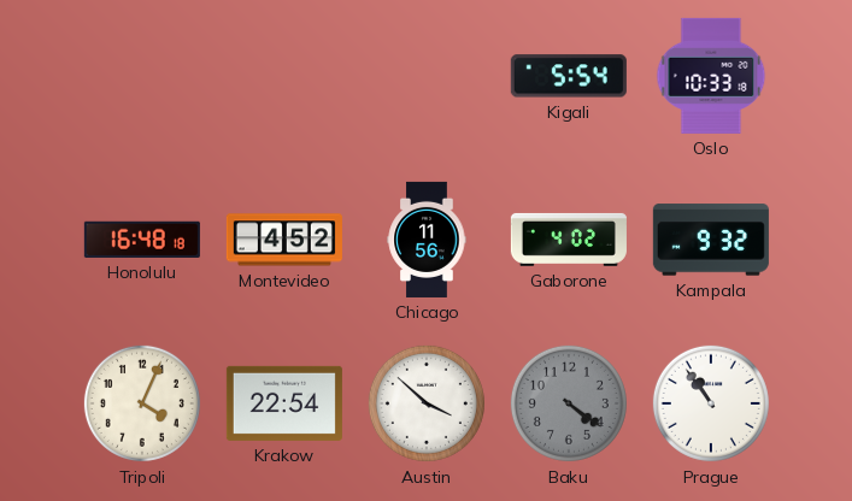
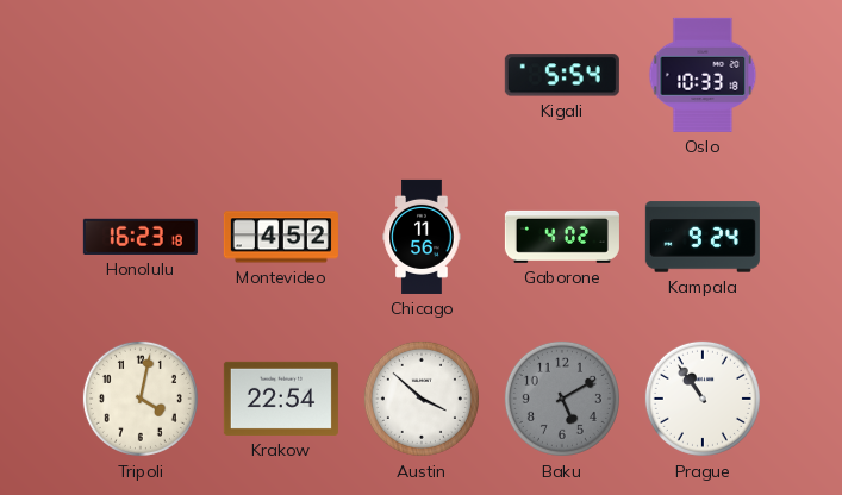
Honolulu: 16:48 -> 16:23 (141, 237)
Kampala: 9:32 -> 9:24 (703, 237)
Tripoli: 4:04 -> 4:02 (141, 399)
Baku: 4:21 -> 5:10 (562, 399)
